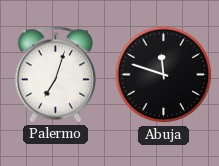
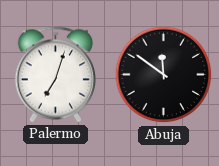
Abuja: 11:48 -> 11:51 (164, 75)
